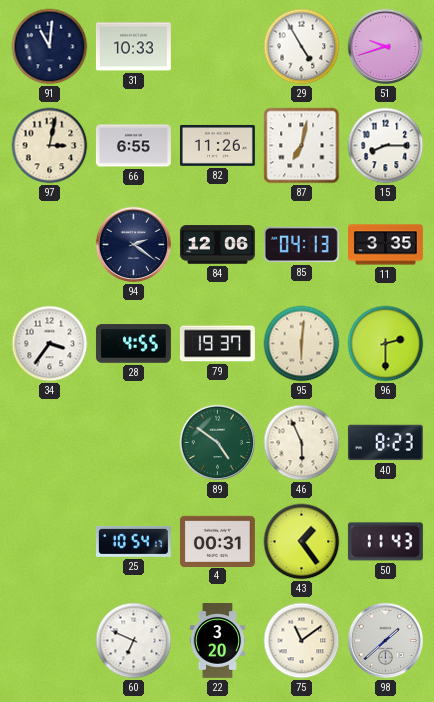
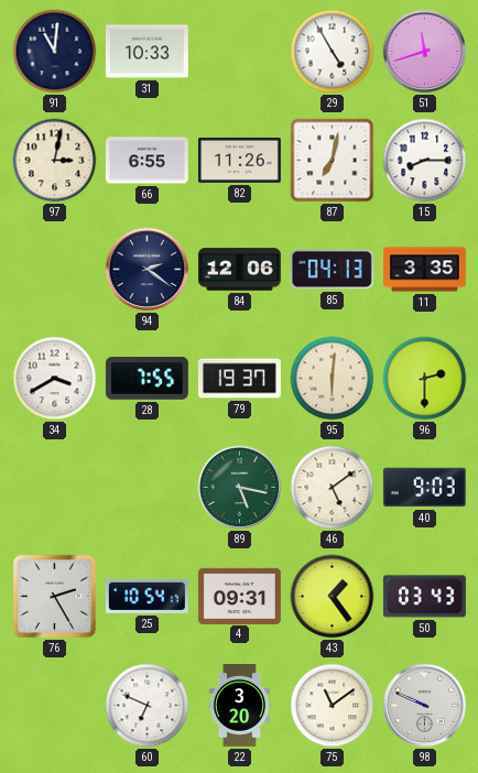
51: 9:42 -> 11:42 (425, 52)
34: 3:36 -> 3:40 (55, 379)
28: 4:55 -> 7:55 (146, 379)
89: 4:51 -> 5:17 (240, 488)
46: 5:56 -> 5:09 (333, 488)
40: 8:23 -> 9:03 (424, 488)
76: none -> 2:25 (55, 597)
4: 00:31 -> 09:31 (239, 596)
50: 11:43 -> 03:43 (424, 597)
98: 1:38 -> 9:49 (425, 706)
